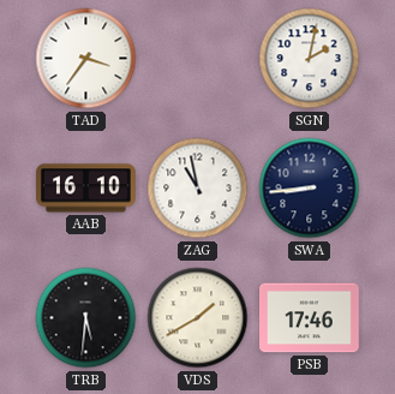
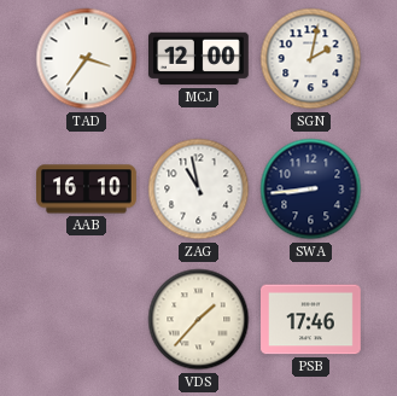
MCJ: none -> 12:00 (199, 59)
TRB: 5:31 -> none (86, 318)
VDS: 1:40 -> 1:37 (199, 320)
